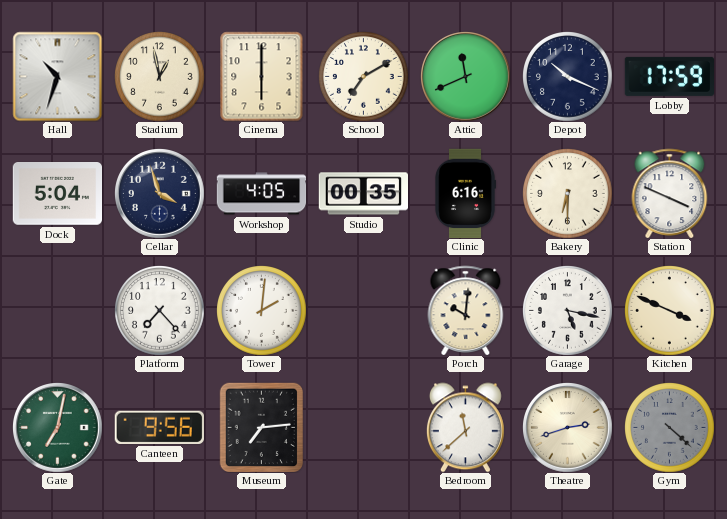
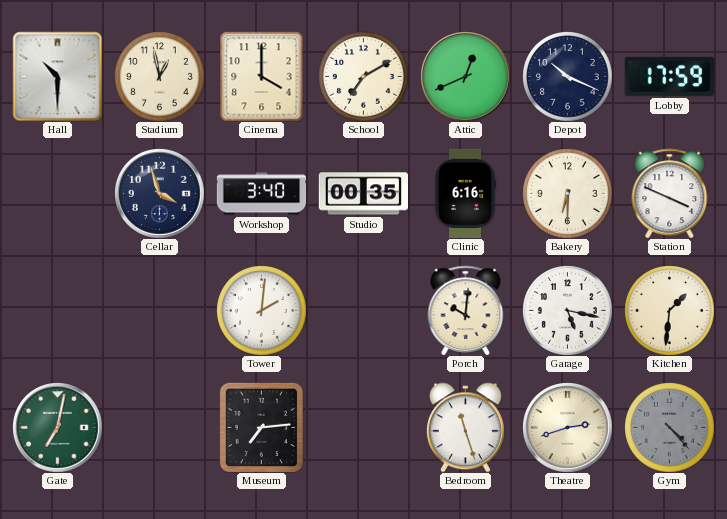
Hall: 10:33 -> 10:30 (57, 76)
Cinema: 6:00 -> 4:00 (262, 76)
Attic: 11:41 -> 12:41 (466, 77)
Dock: 5:04 -> none (57, 194)
Workshop: 4:05 -> 3:40 (261, 194)
Platform: 7:23 -> none (160, 311)
Kitchen: 3:49 -> 1:31 (670, 311)
Canteen: 9:56 -> none (159, 427)
Bedroom: 11:38 -> 11:27 (465, 427)
Gym: 4:22 -> 4:23 (670, 428)
